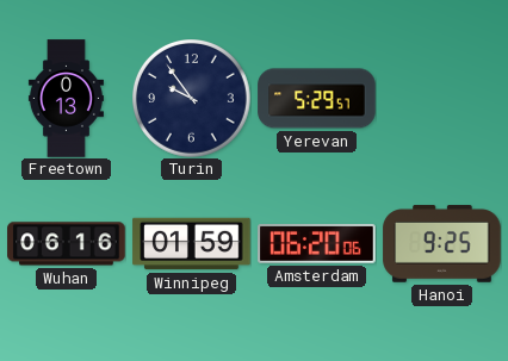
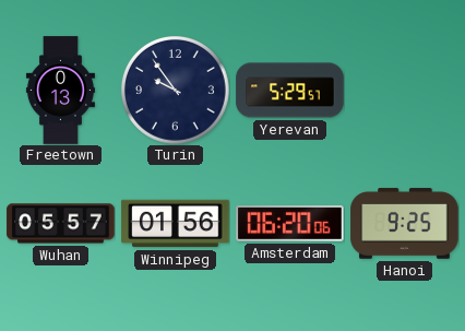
Wuhan: 06:16 -> 05:57 (61, 224)
Winnipeg: 01:59 -> 01:56 (176, 224)
